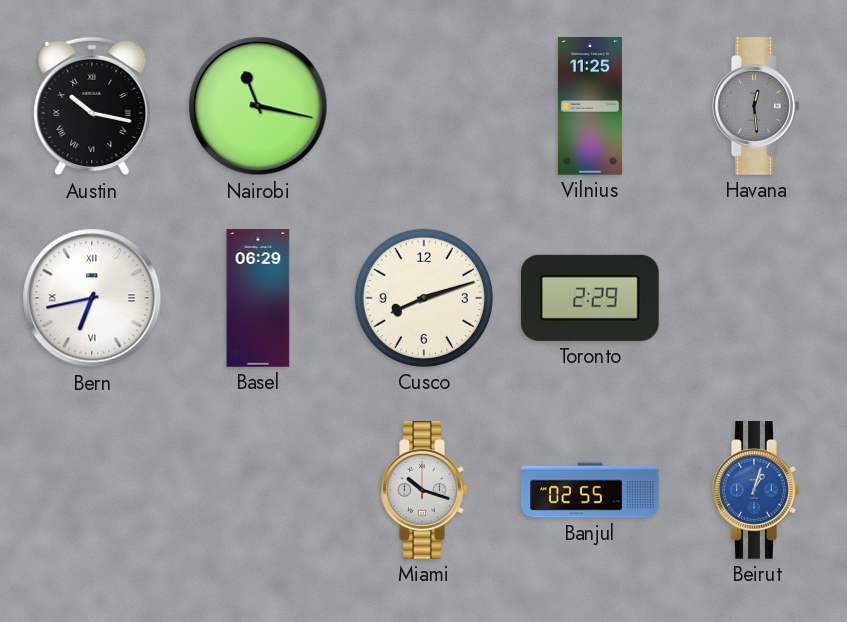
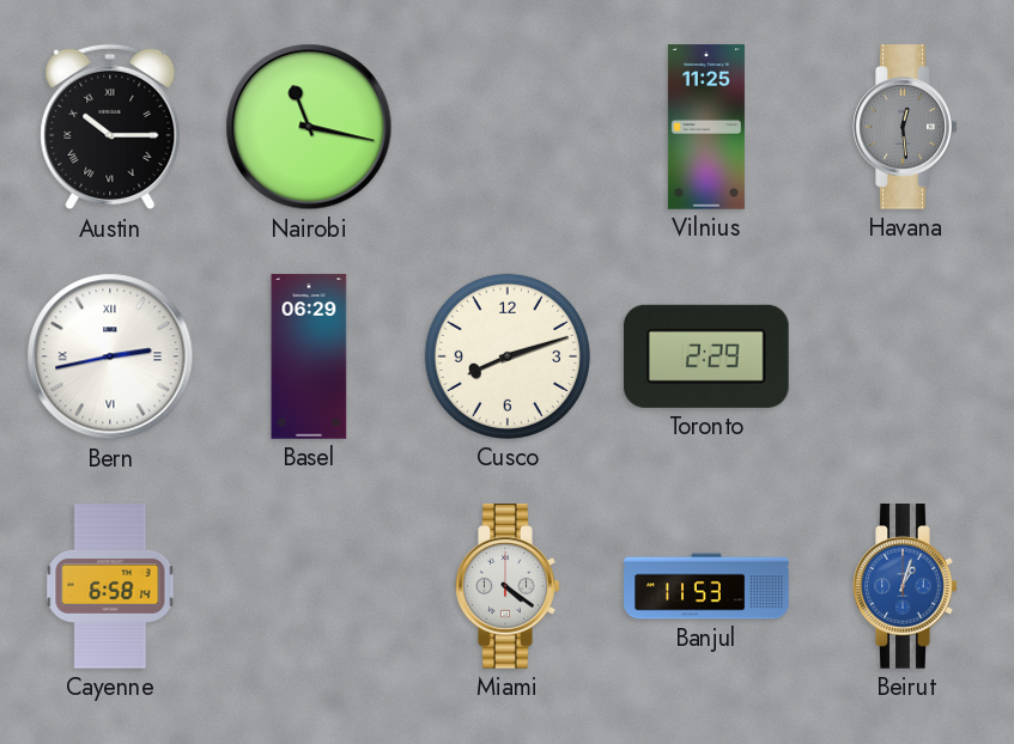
Austin: 10:17 -> 10:15 (110, 127)
Bern: 6:43 -> 2:43 (110, 356)
Cayenne: none -> 6:58 (110, 586)
Miami: 10:18 -> 4:21 (508, 586)
Banjul: 02:55 -> 11:53 (706, 586)
